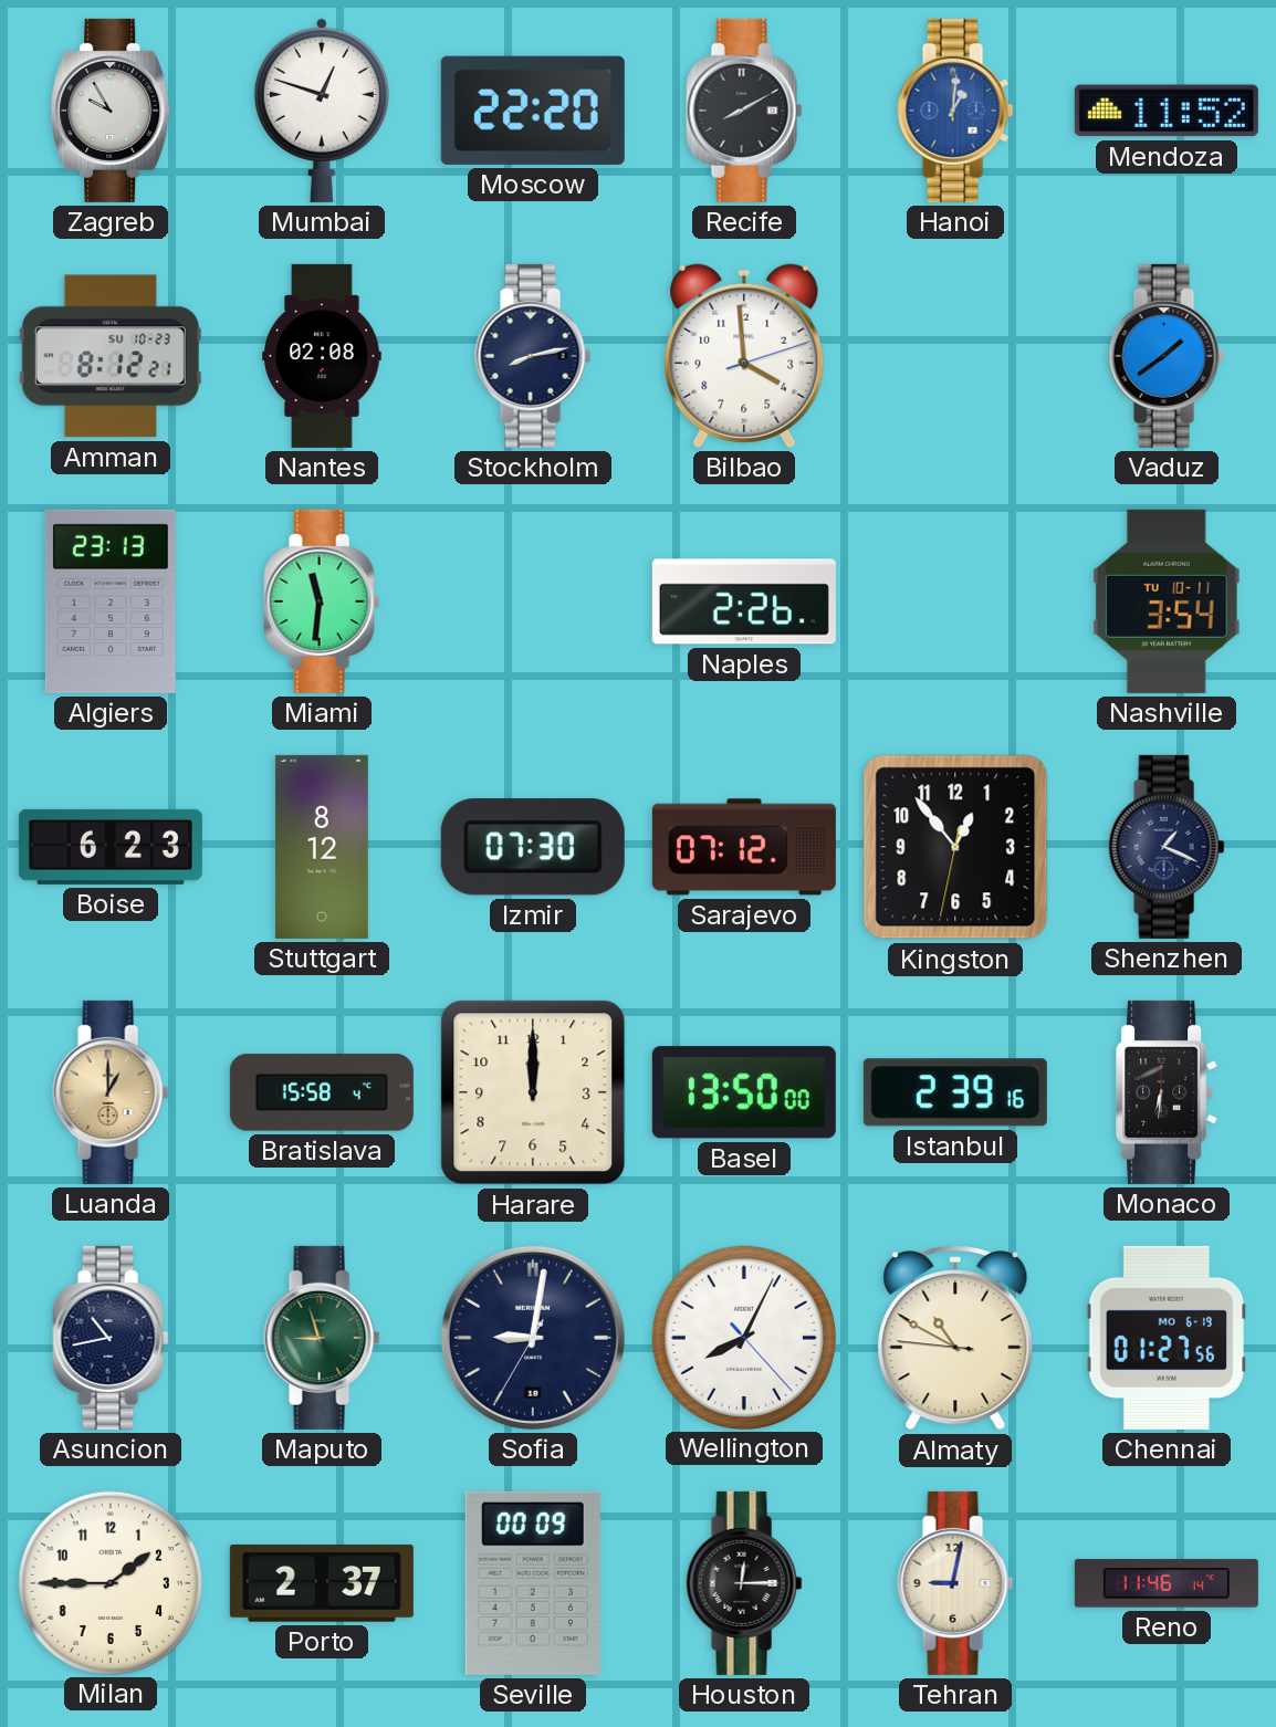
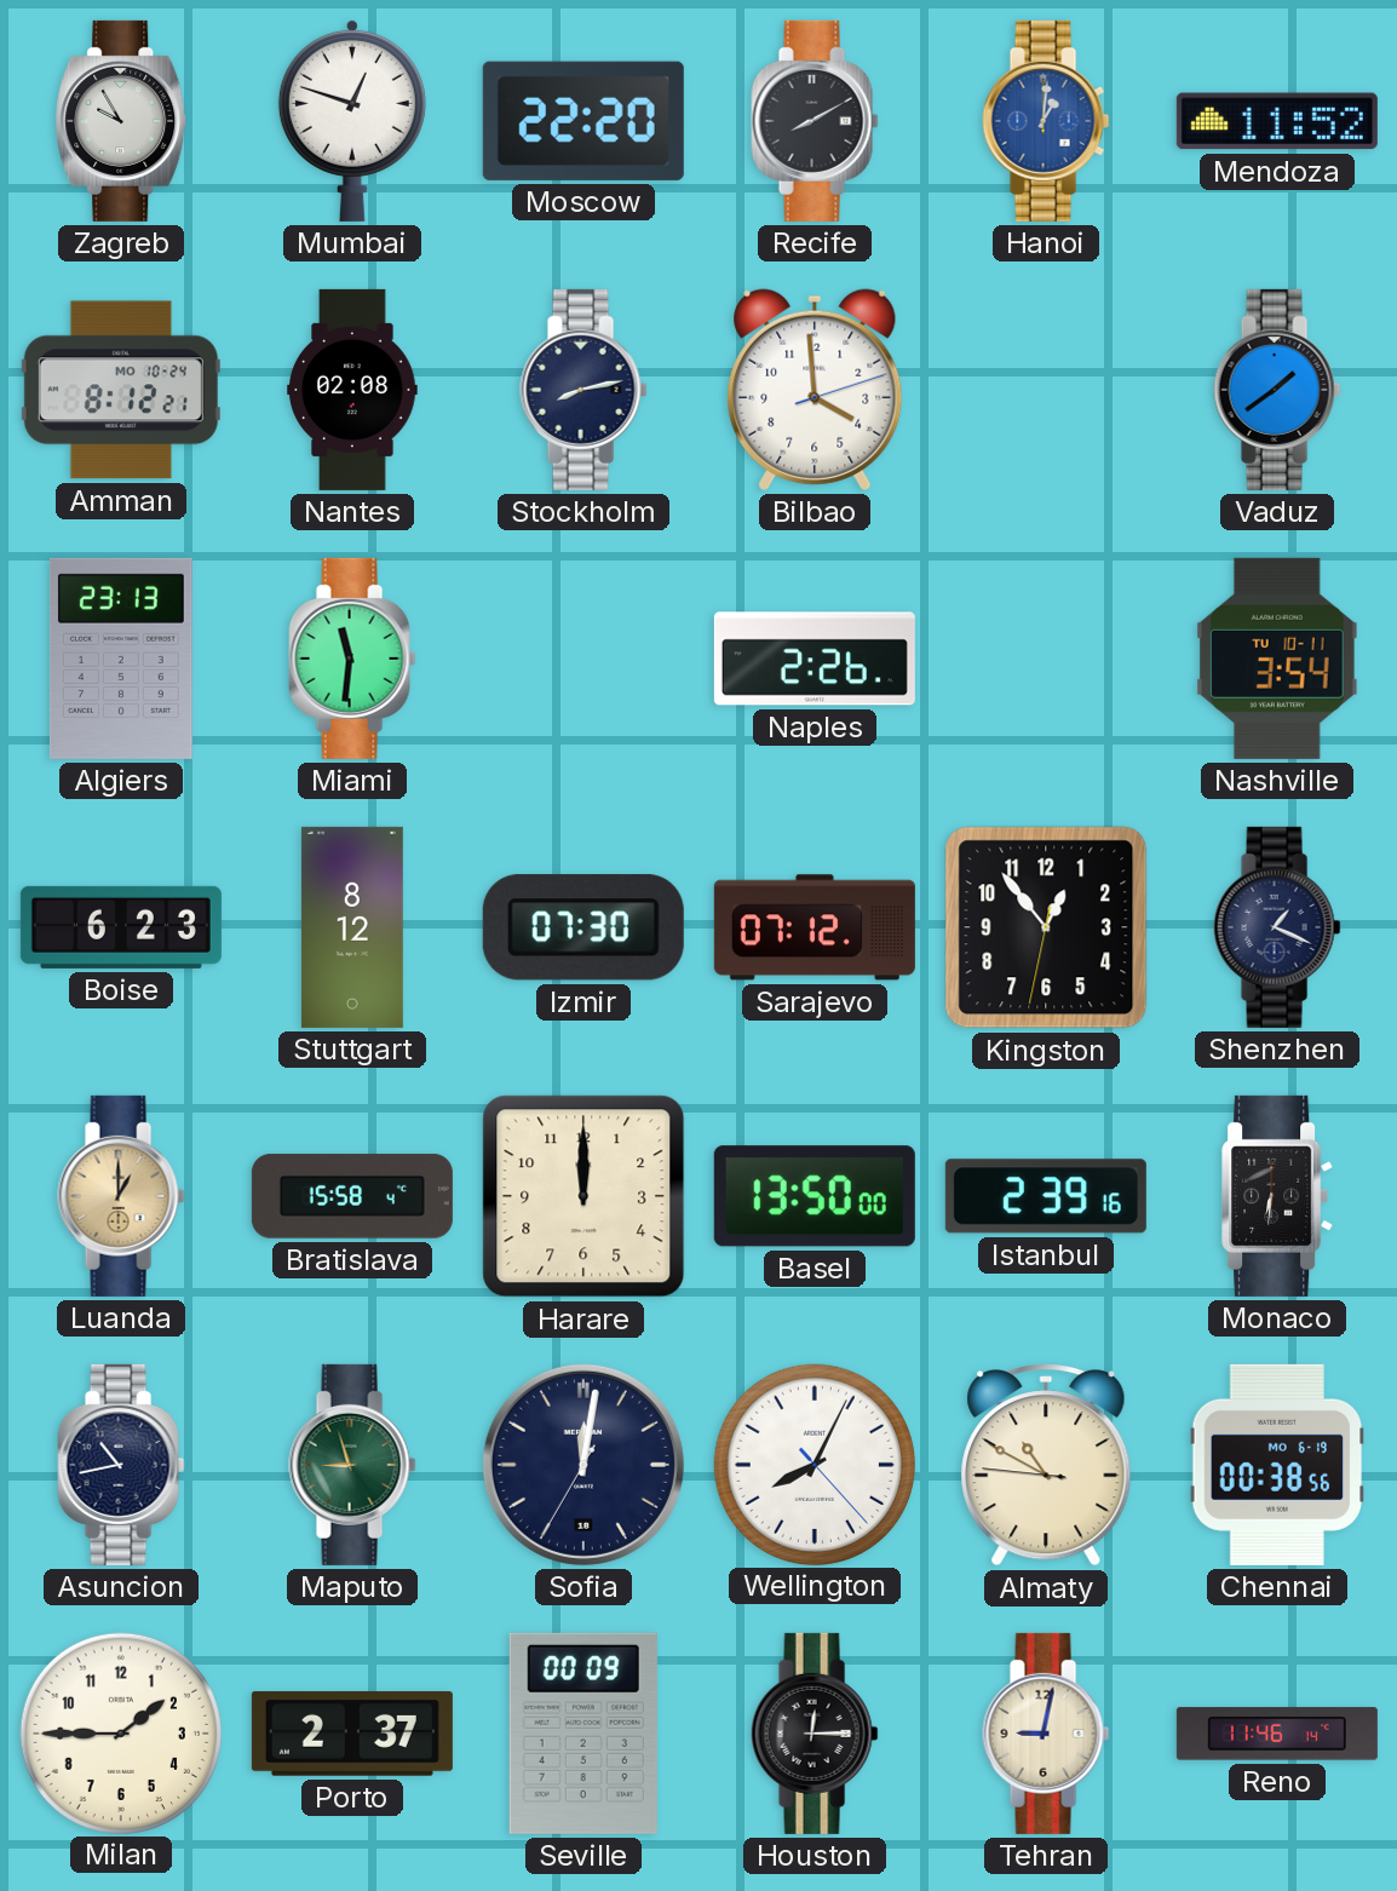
Amman date: SU 10-23 -> MO 10-24 (121, 390)
Sofia: 9:01 -> 12:01 (583, 1465)
Chennai: 01:27 -> 00:38 (1277, 1465)
